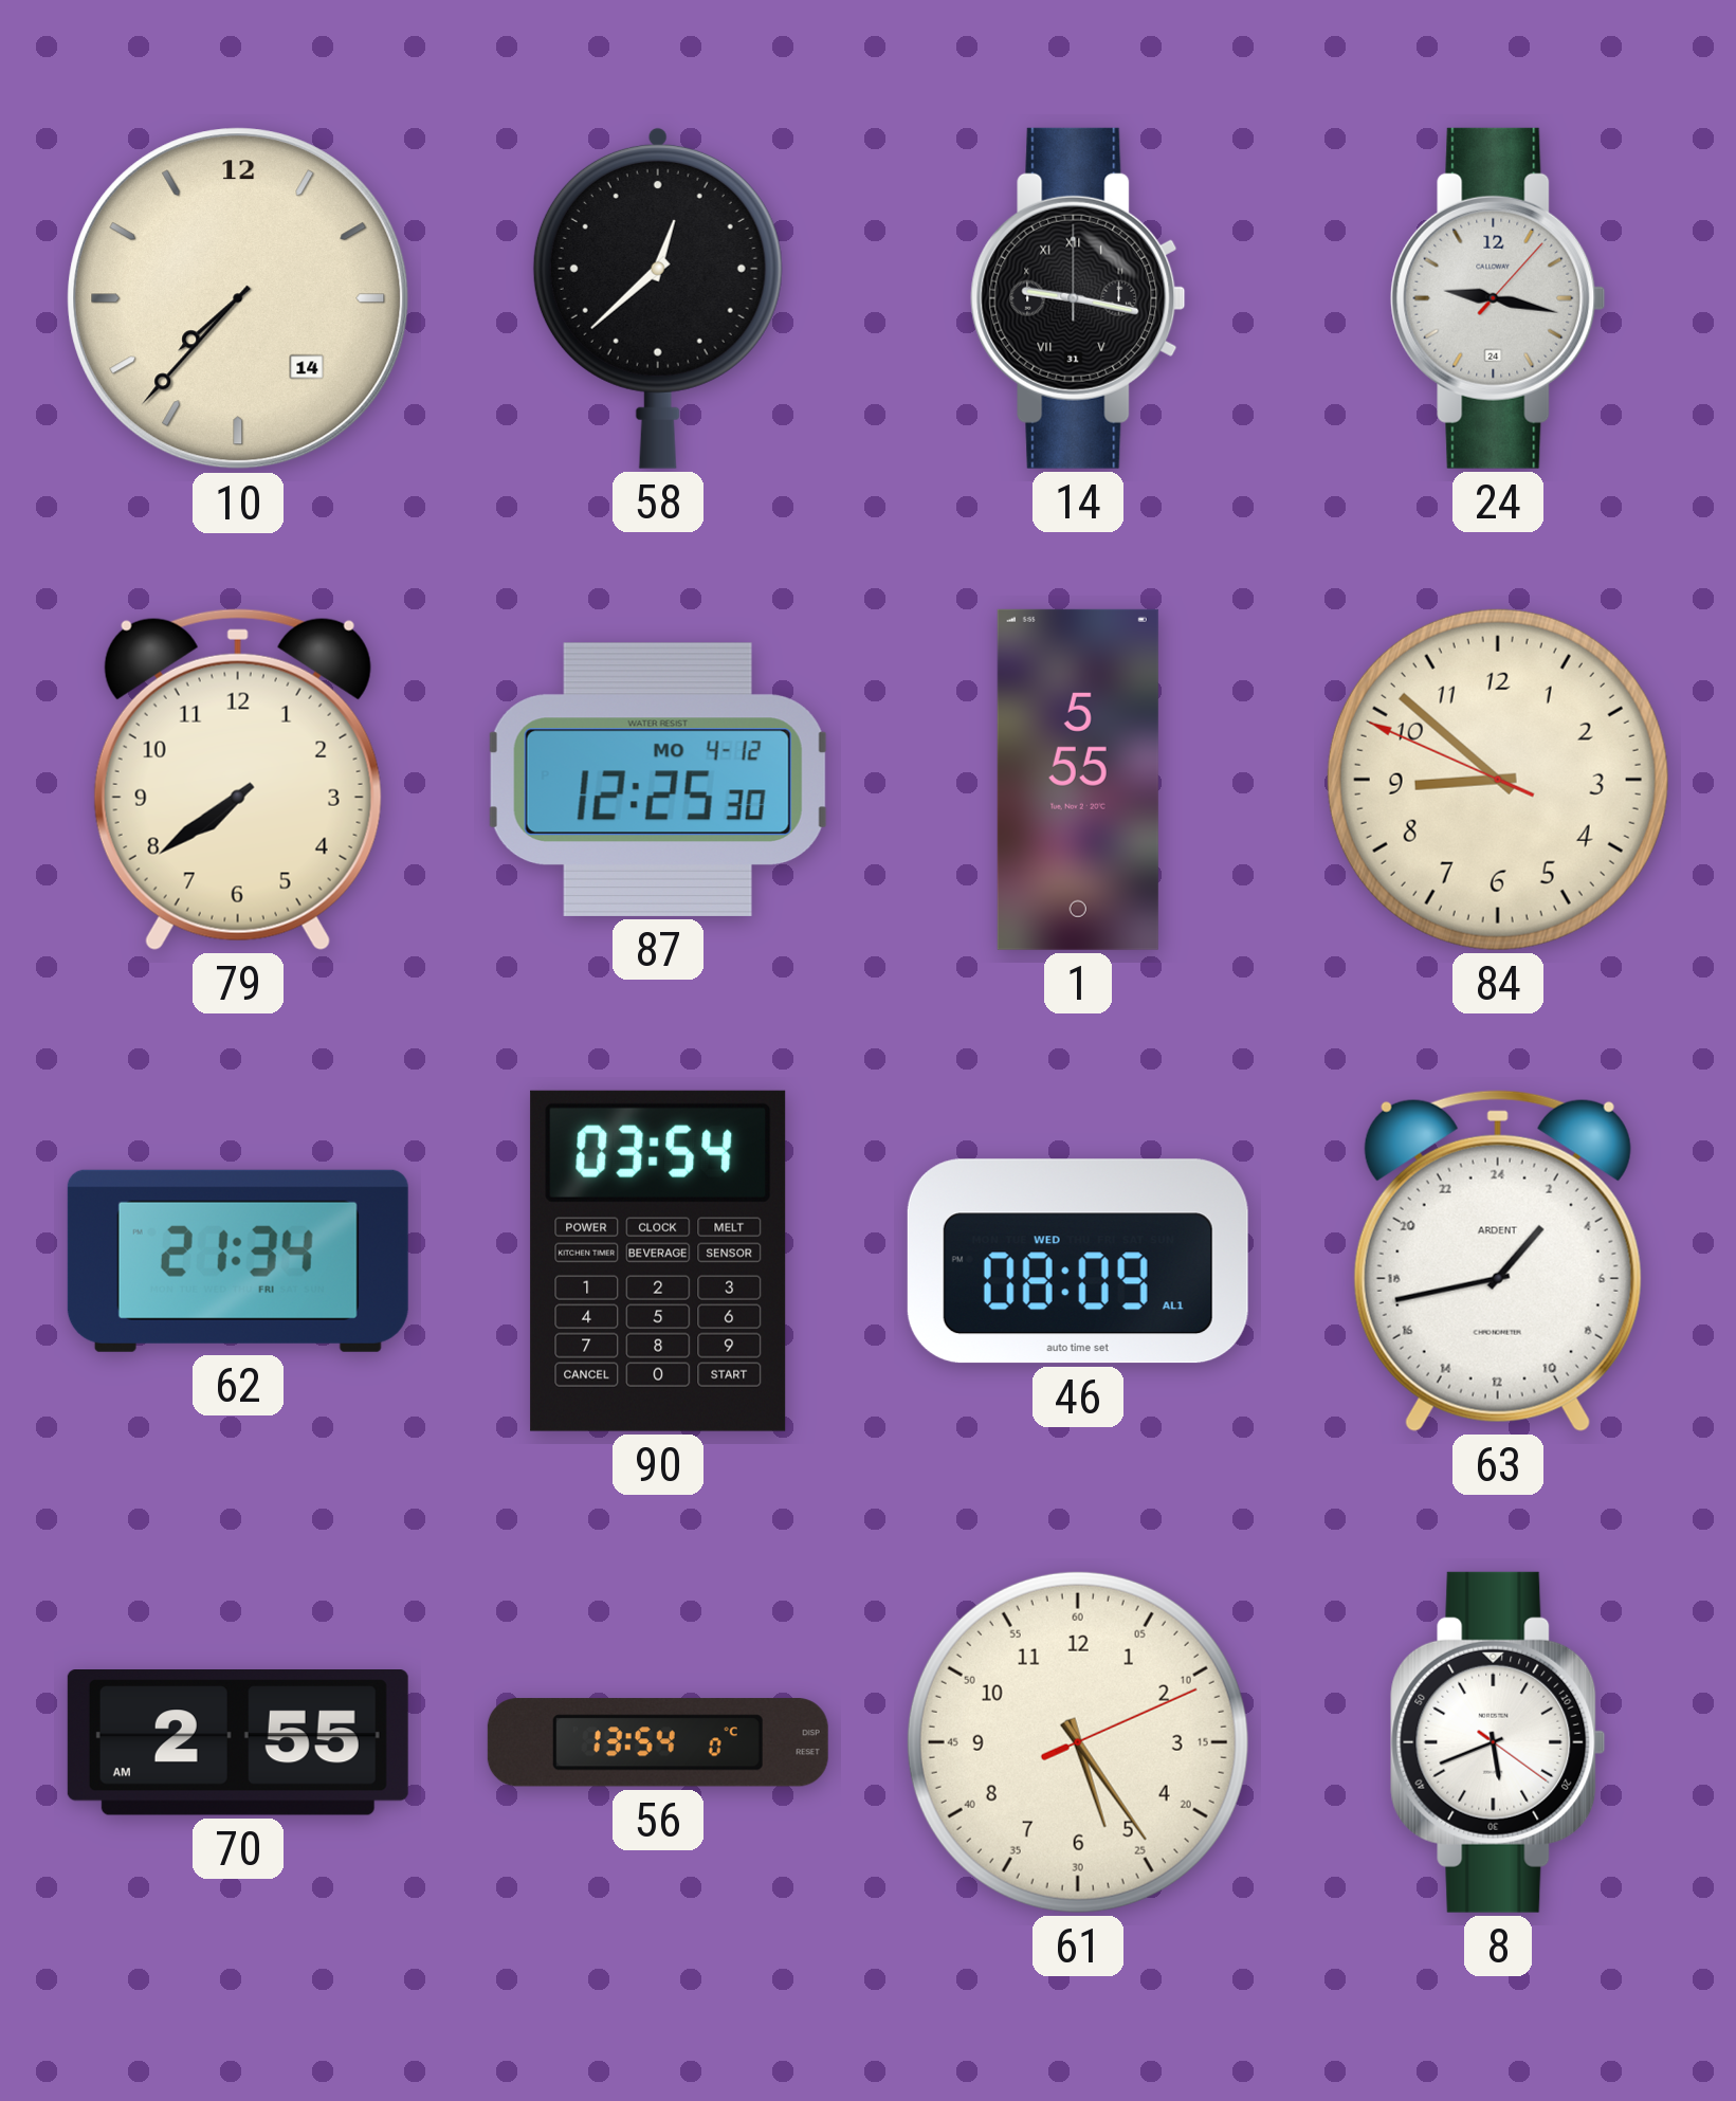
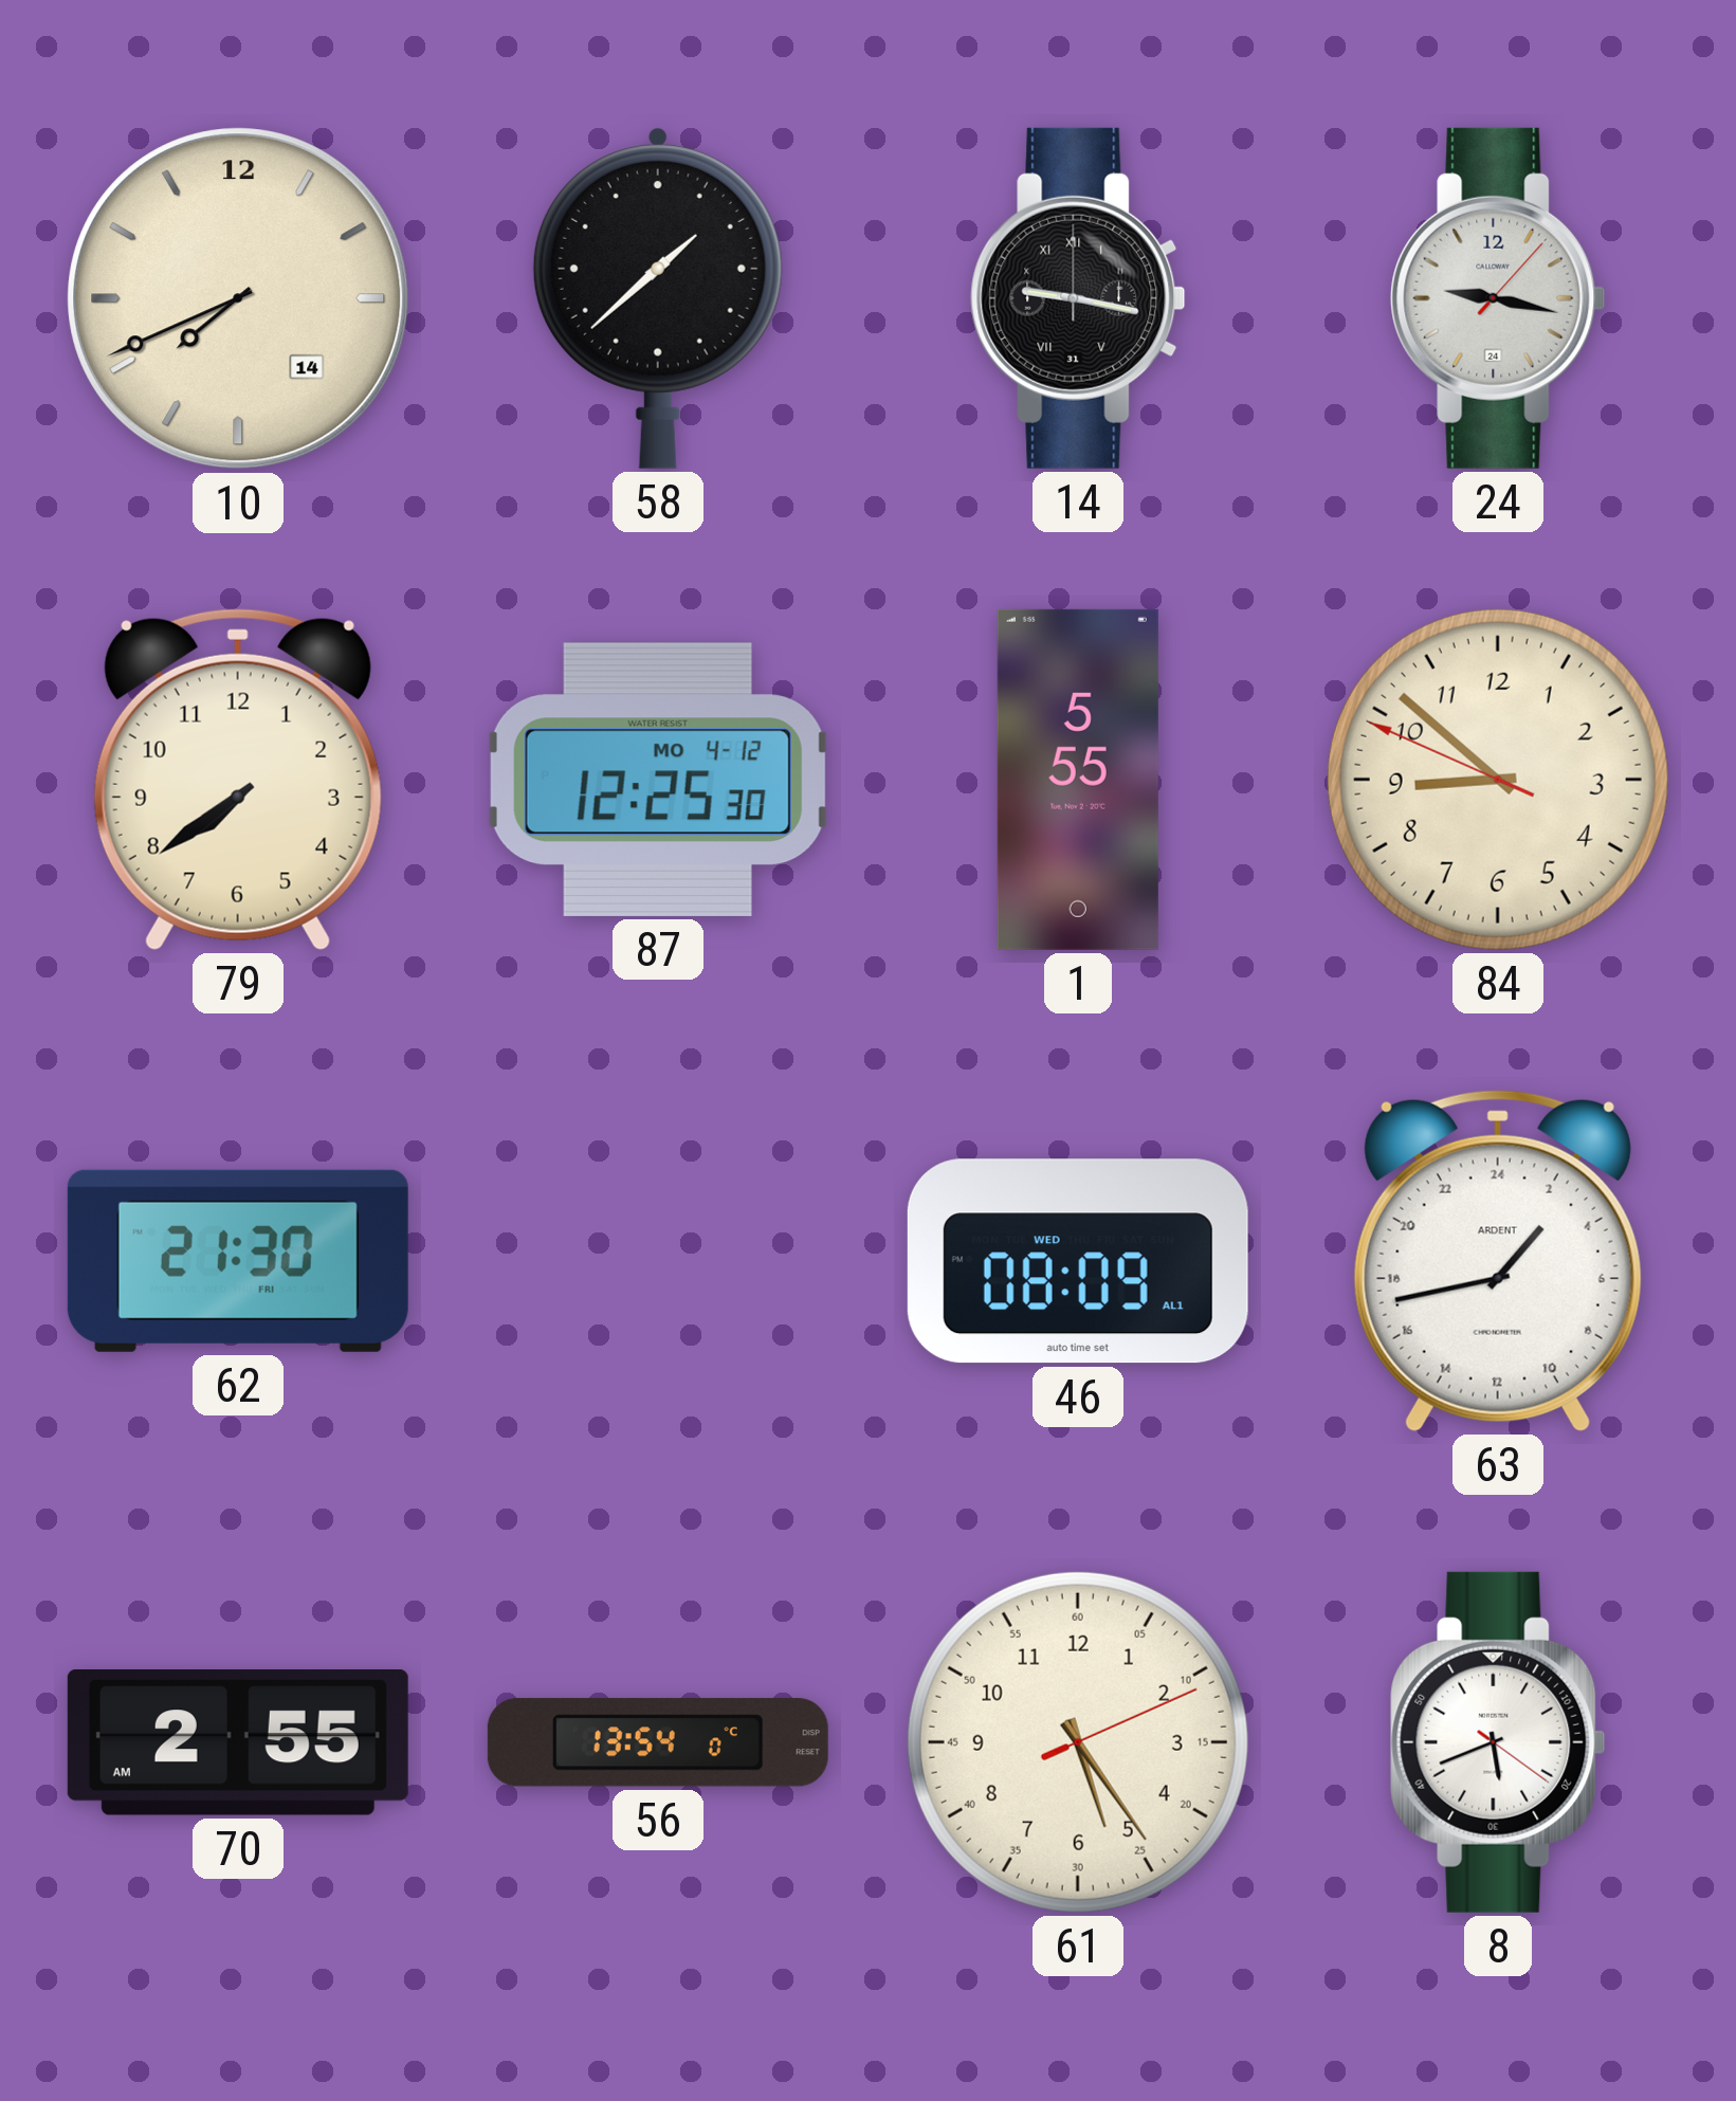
10: 7:37 -> 7:41 (238, 298)
58: 12:38 -> 1:38 (658, 297)
62: 21:34 -> 21:30 (238, 1261)
90: 03:54 -> none (658, 1261)
